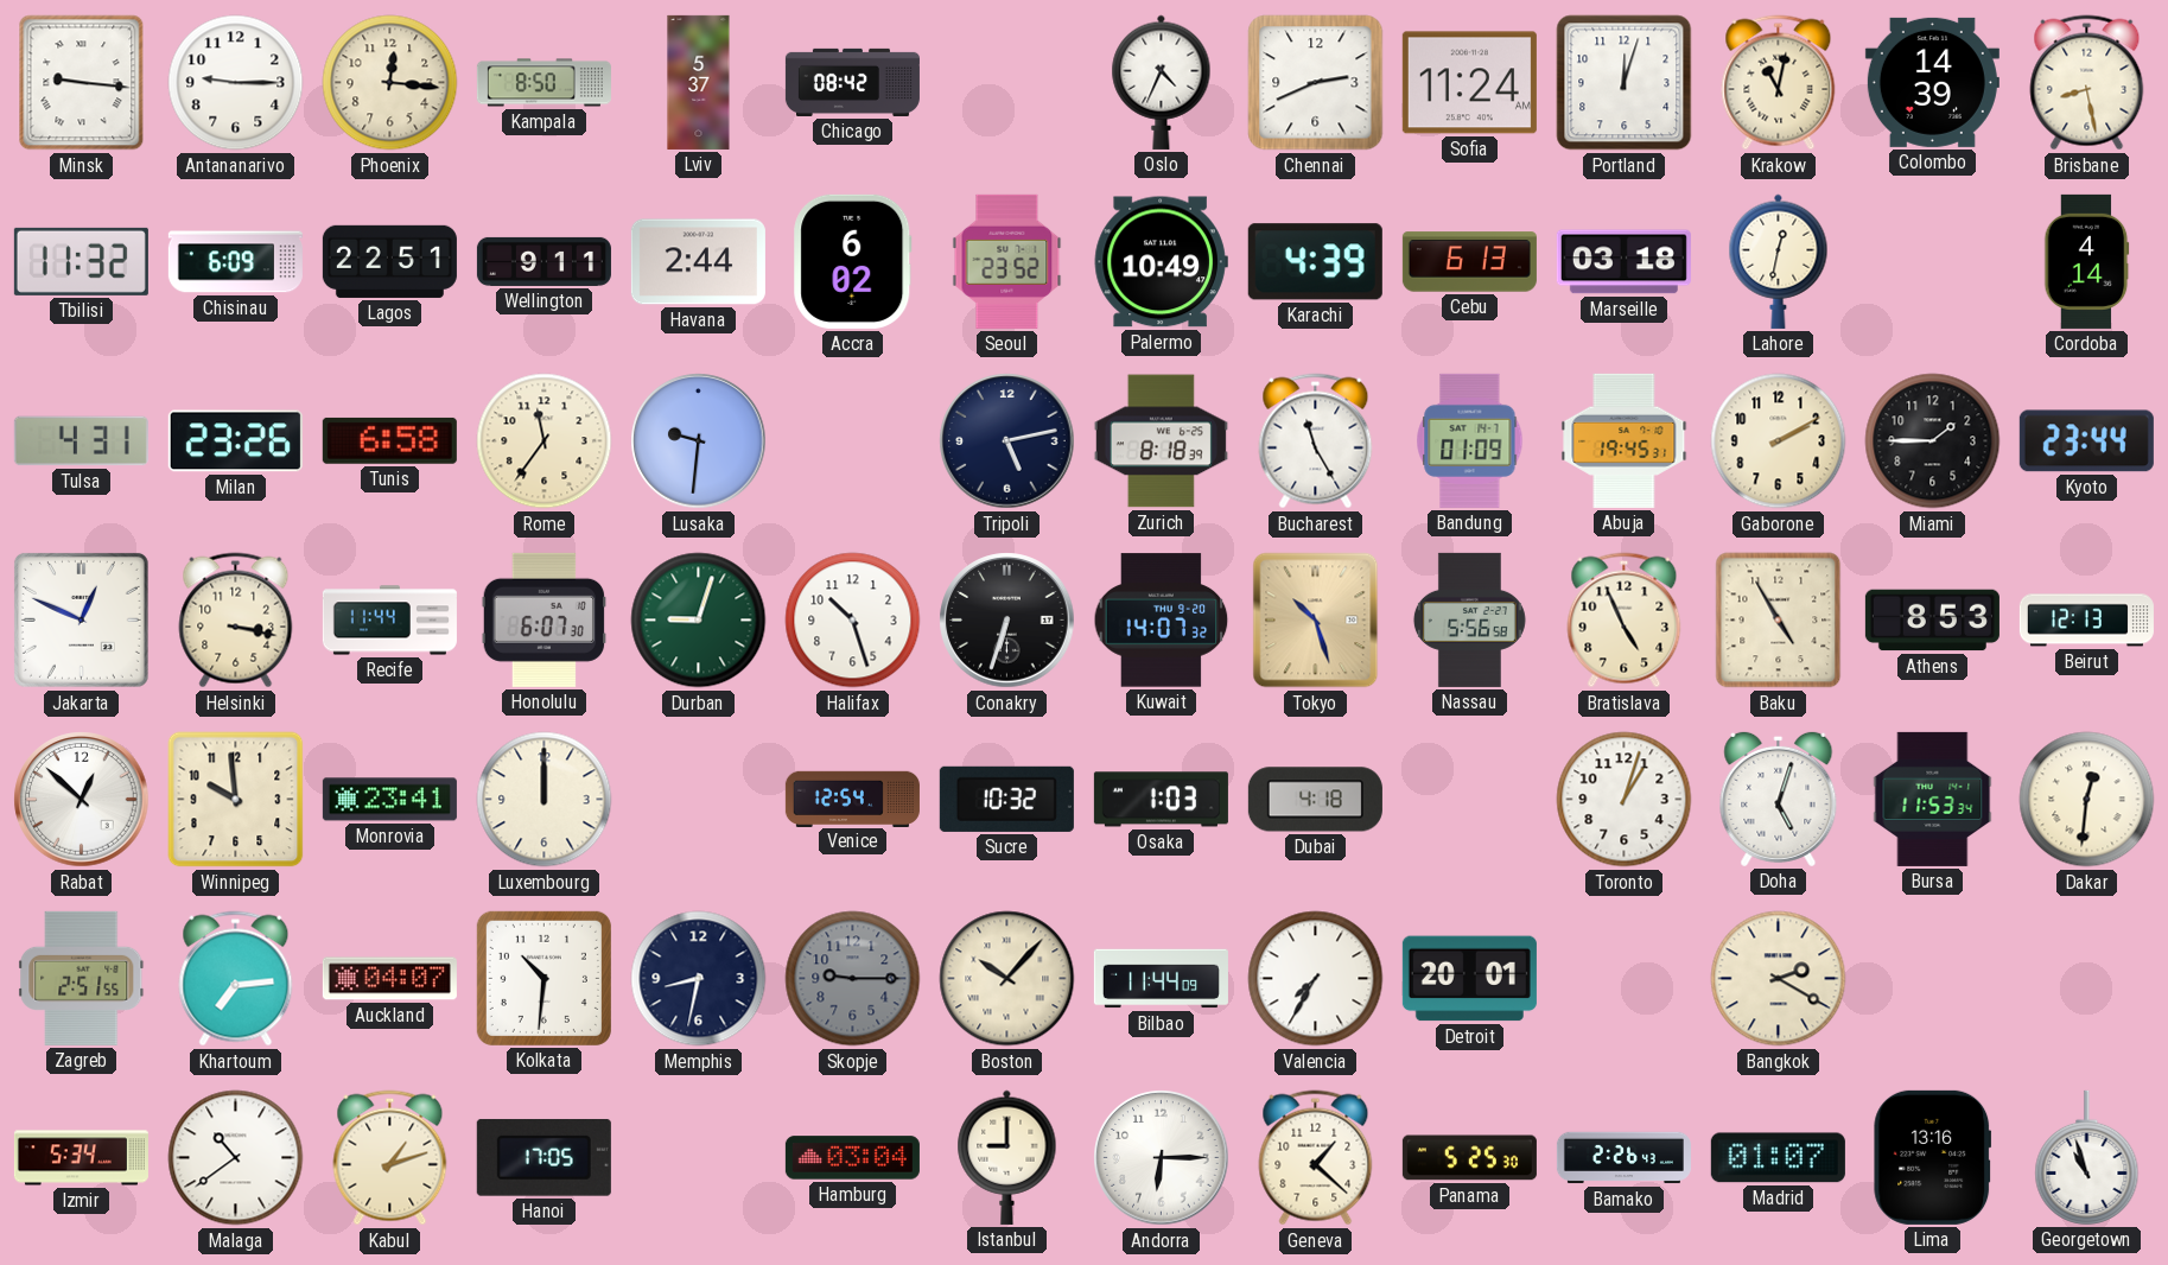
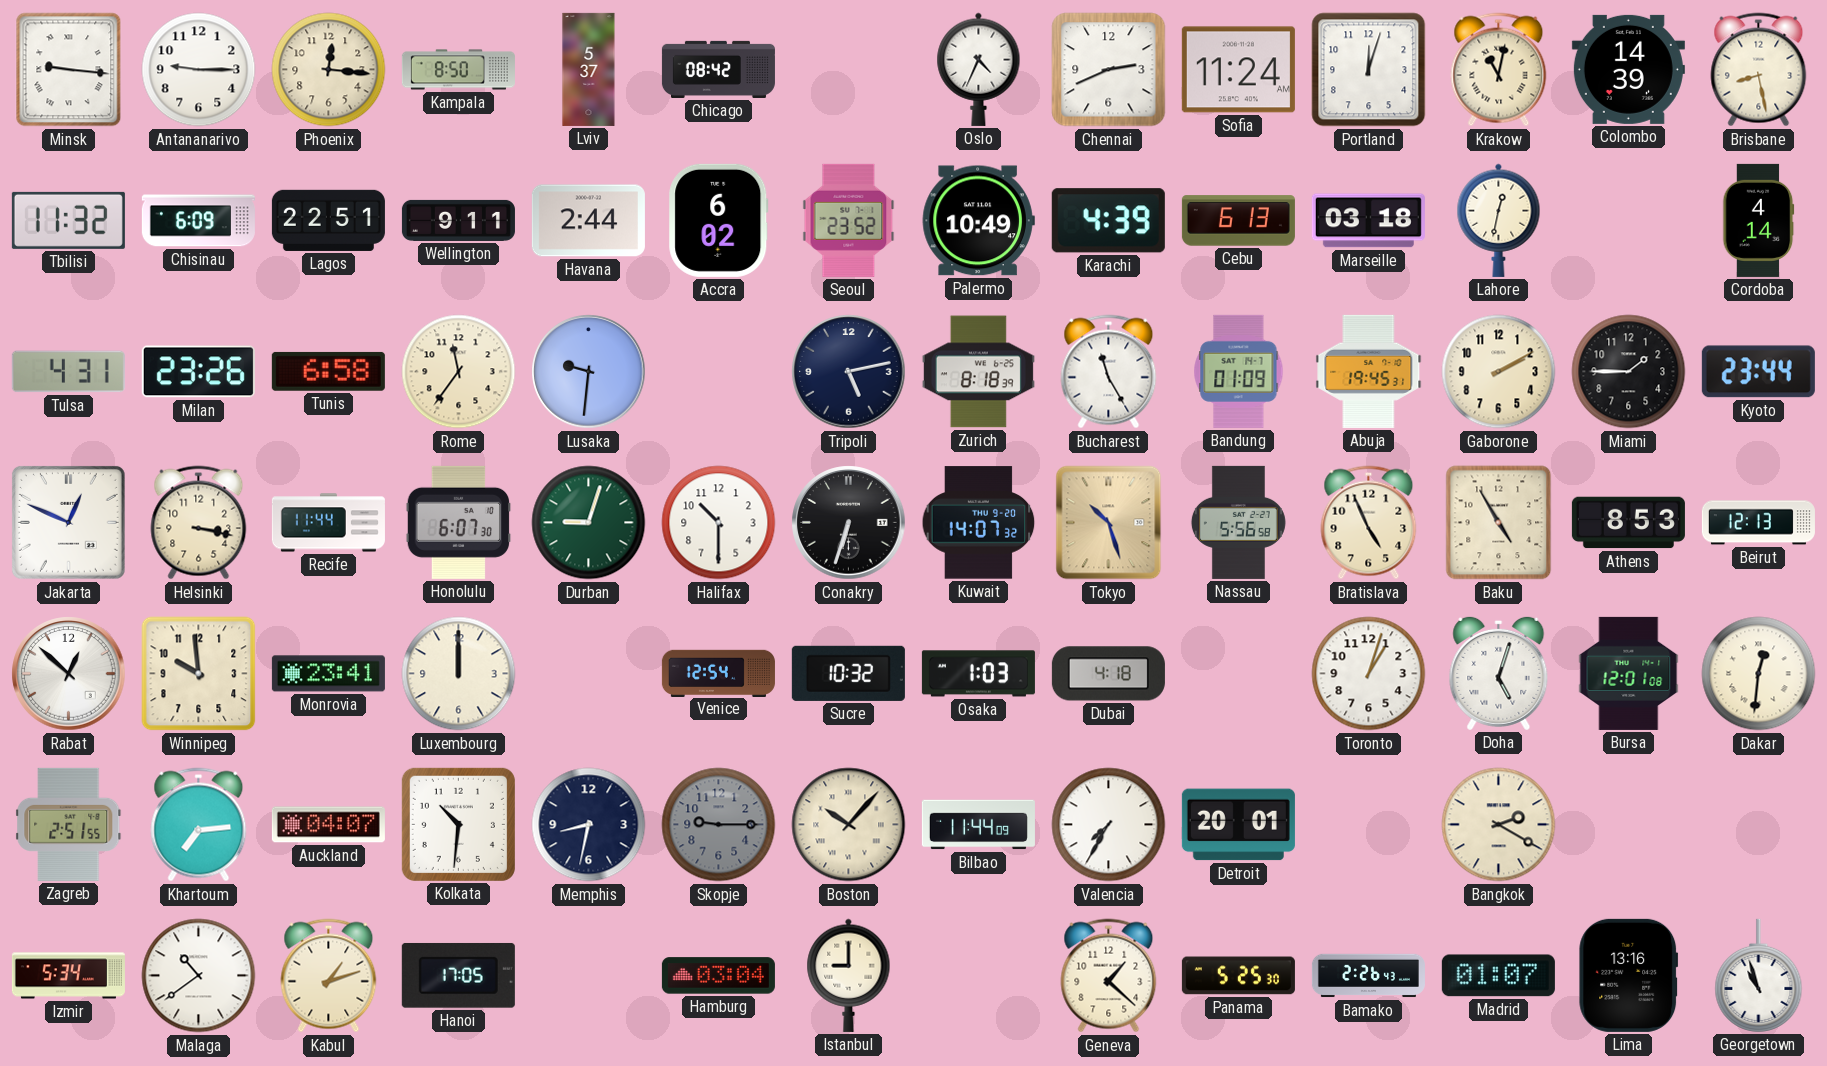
Halifax: 10:27 -> 10:30 (719, 523)
Bursa: 11:53 -> 12:01 (1629, 673)
Andorra: 6:15 -> none (1162, 1158)
